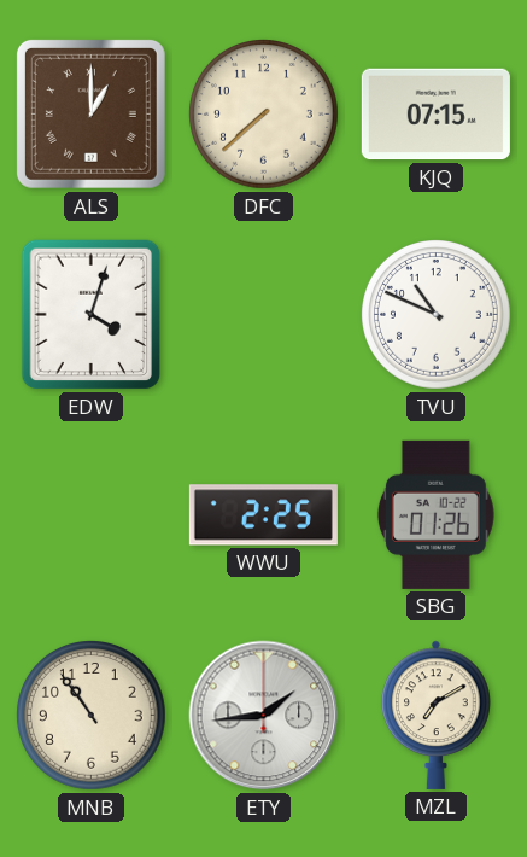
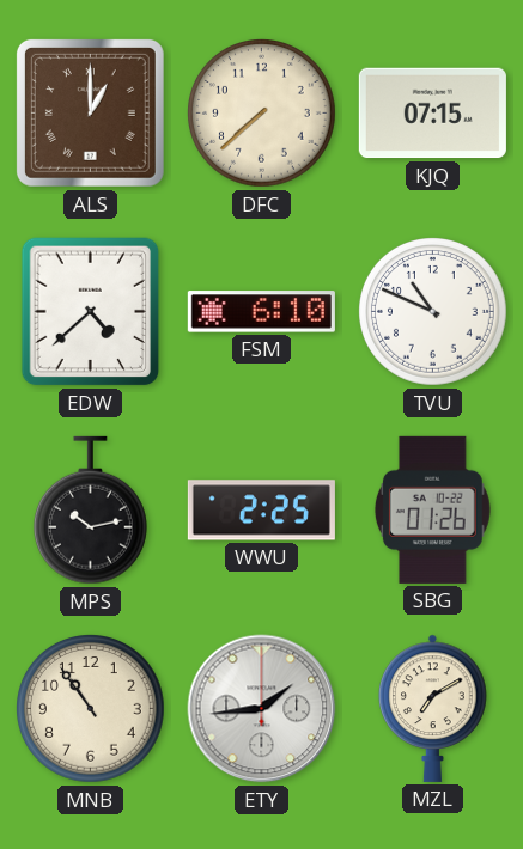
EDW: 4:03 -> 4:38 (91, 312)
FSM: none -> 6:10 (261, 312)
MPS: none -> 10:13 (90, 511)
